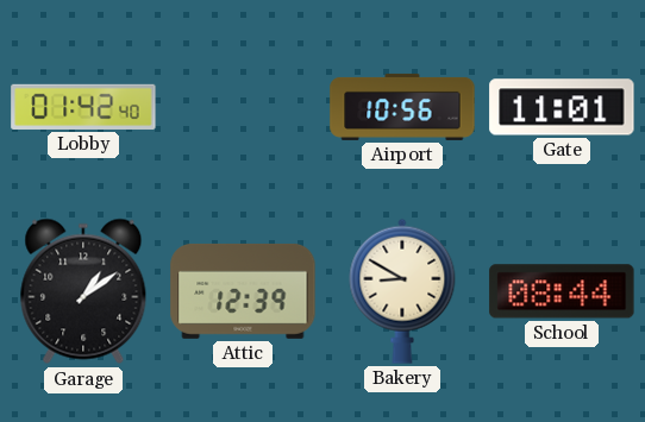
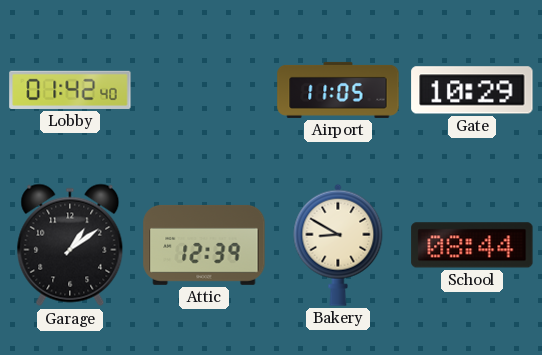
Airport: 10:56 -> 11:05 (338, 90)
Gate: 11:01 -> 10:29 (472, 90)
